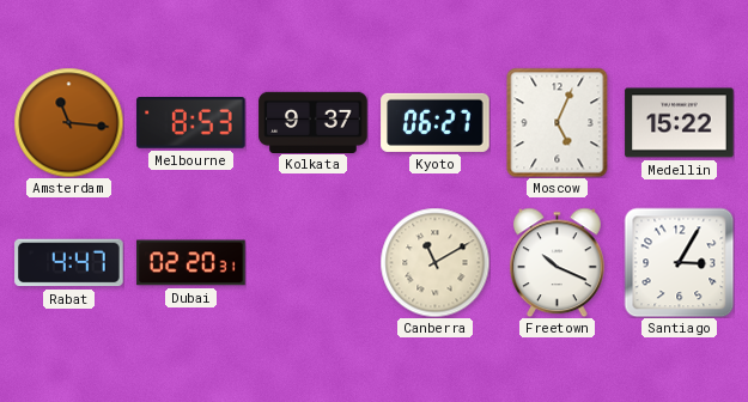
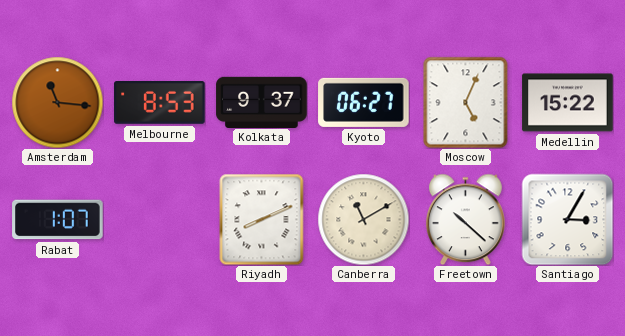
Rabat: 4:47 -> 1:07 (58, 220)
Dubai: 02:20 -> none (191, 263)
Riyadh: none -> 8:11 (262, 219)
Freetown: 10:19 -> 10:22 (465, 219)
